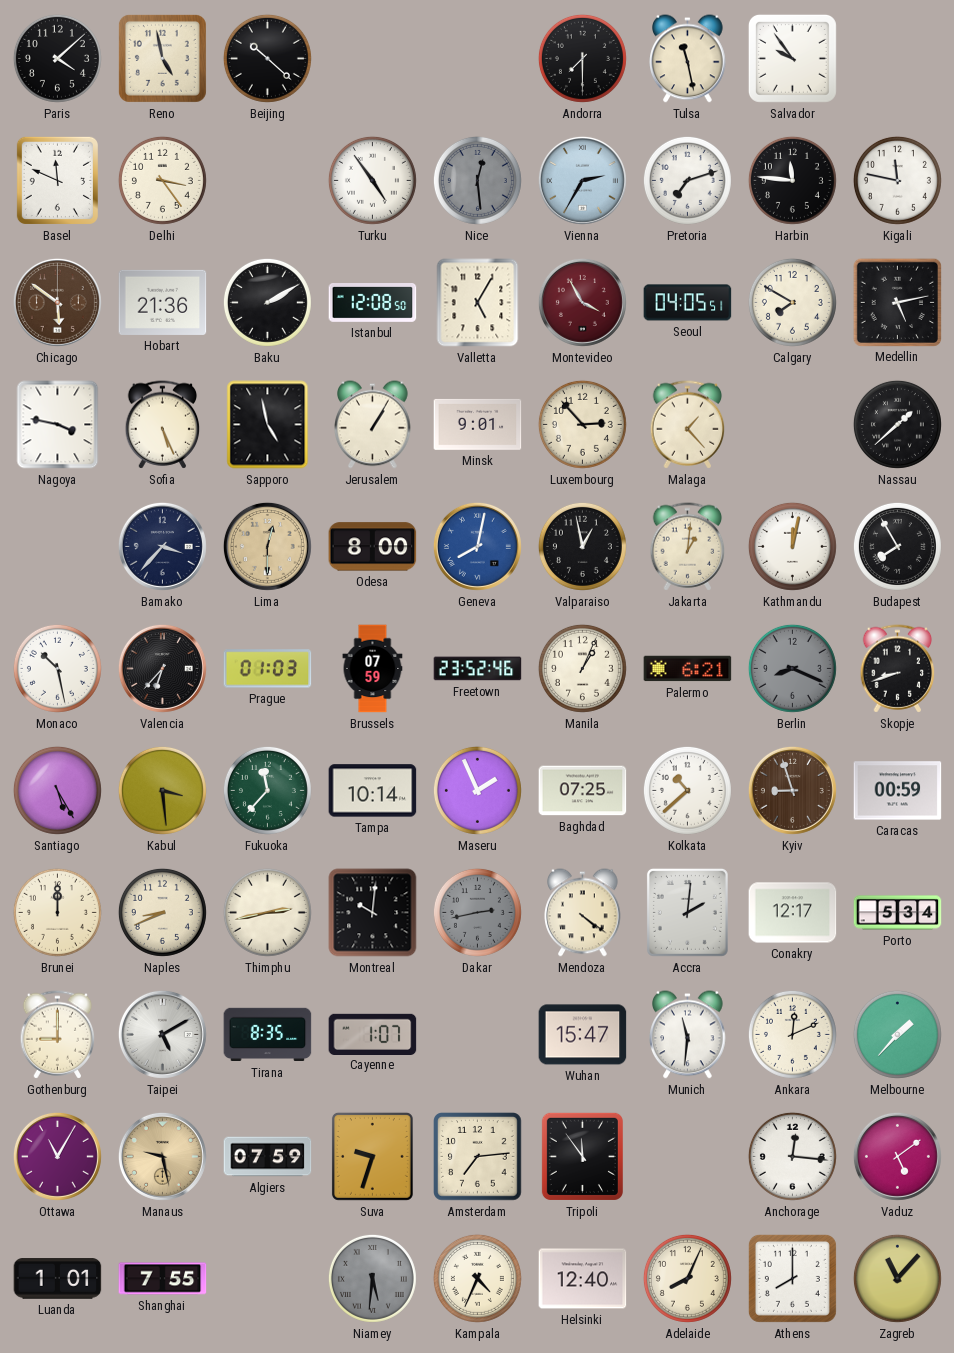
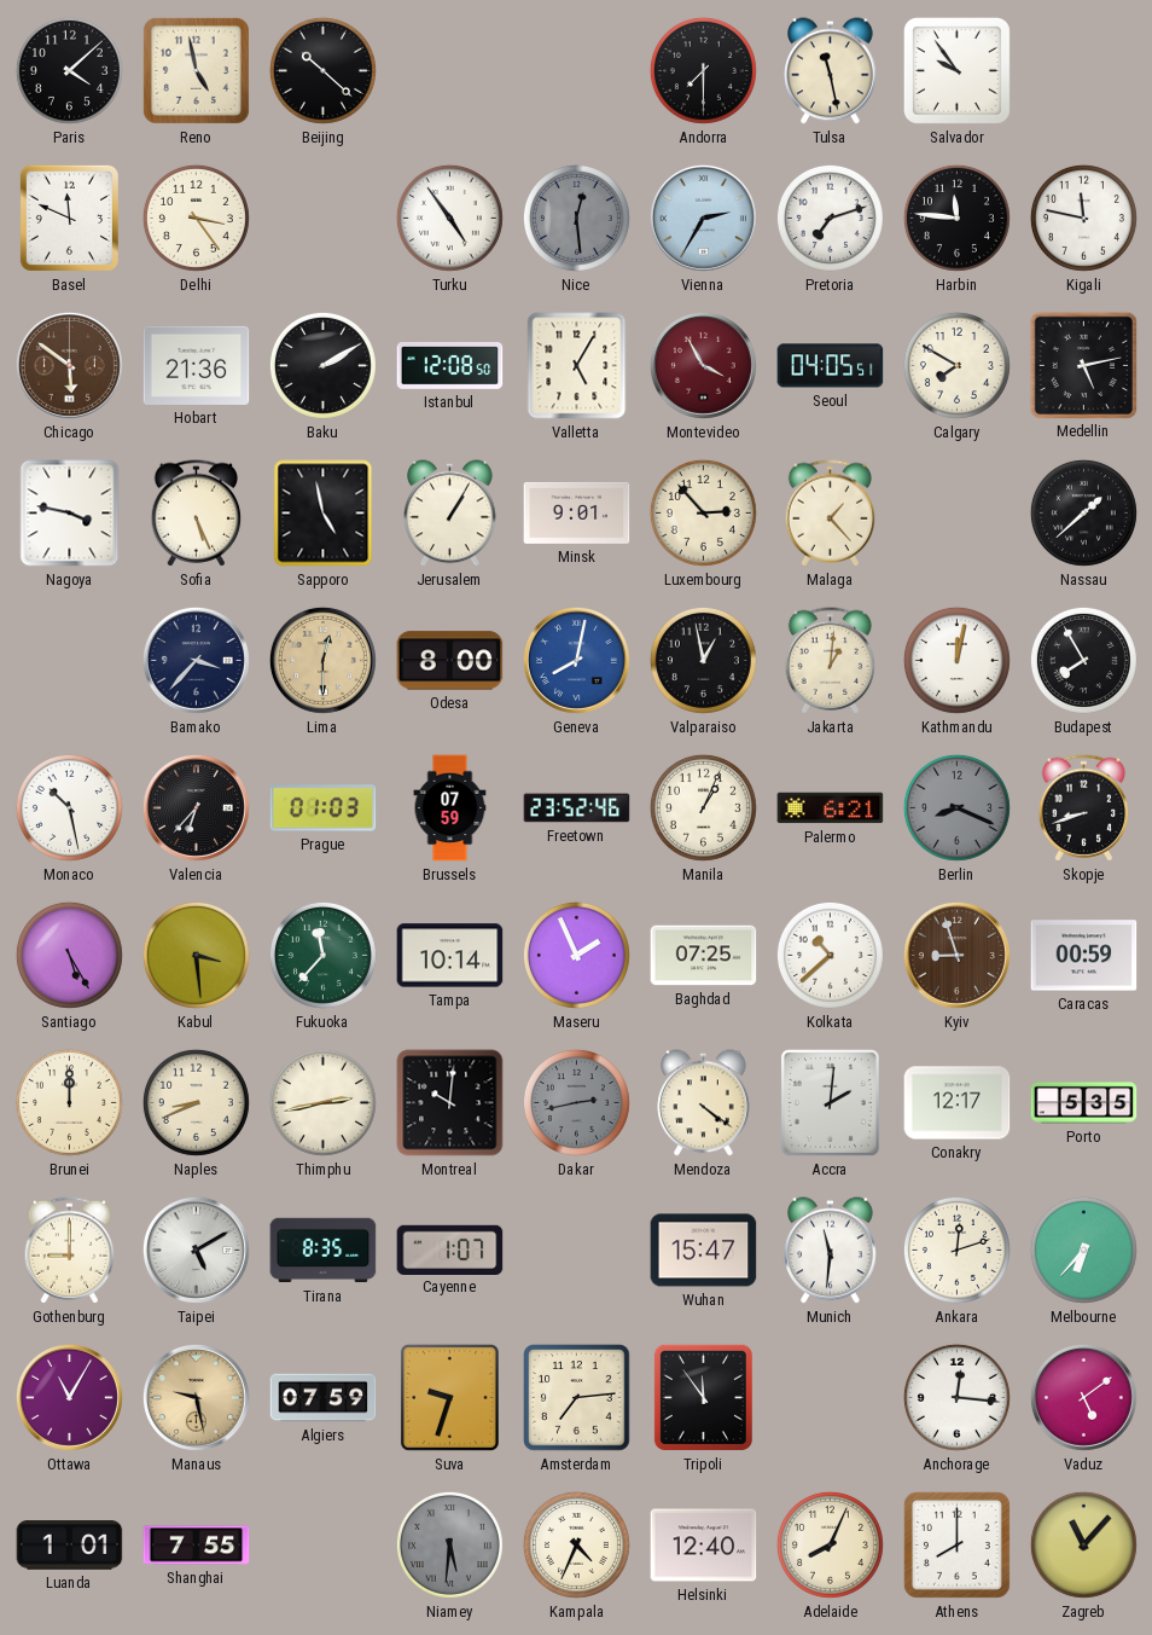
Porto: 5:34 -> 5:35 (1084, 1103)
Ankara: 12:11 -> 12:12 (956, 1250)
Melbourne: 1:37 -> 6:37 (1083, 1250)
